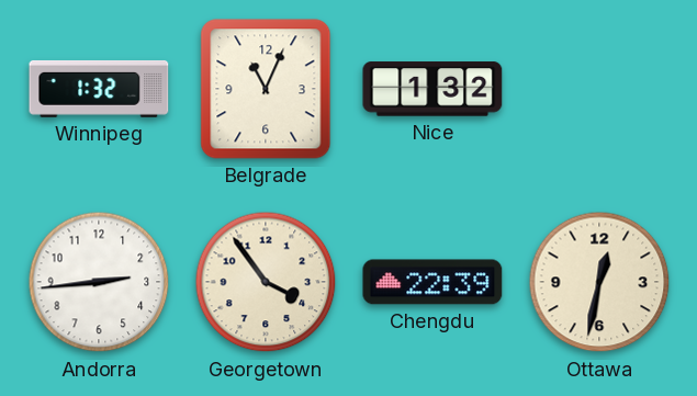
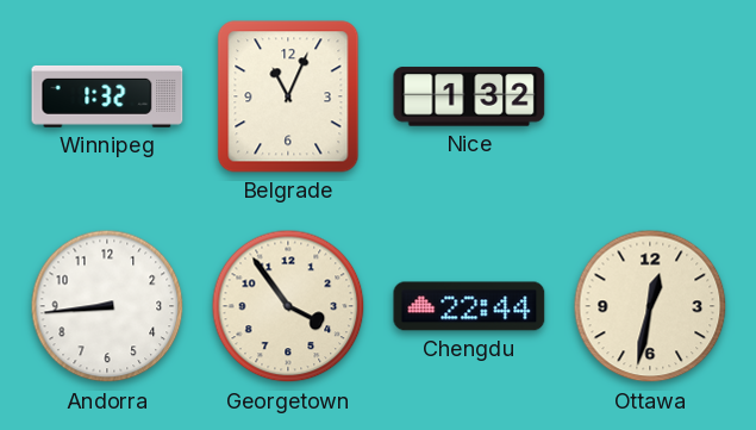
Andorra: 2:44 -> 8:44 (107, 306)
Chengdu: 22:39 -> 22:44 (469, 306)
